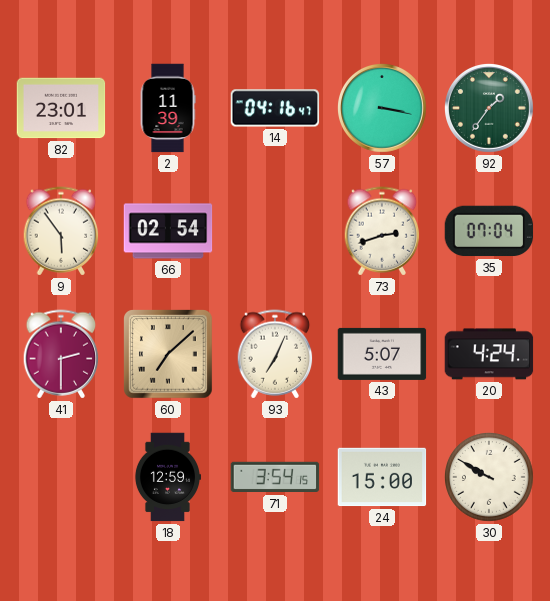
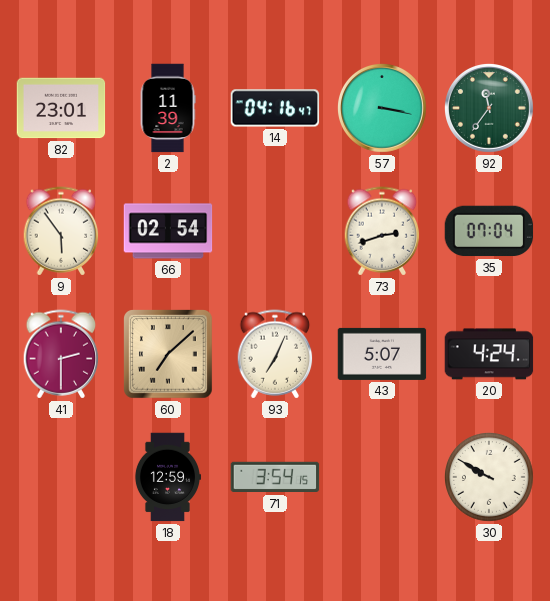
92: 1:36 -> 11:36 (490, 109)
24: 15:00 -> none (382, 477)
